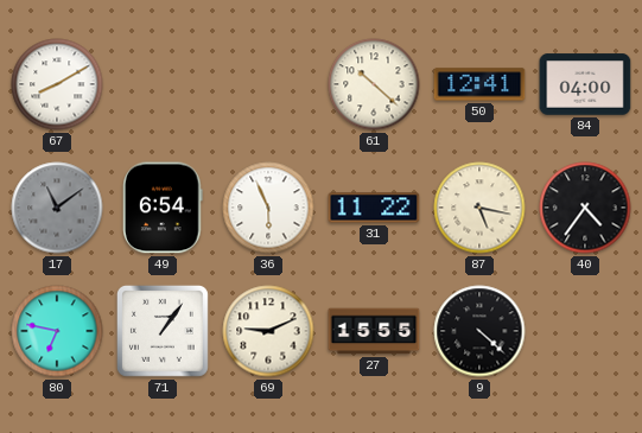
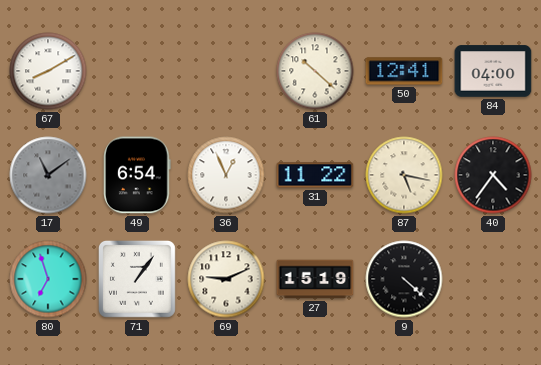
36: 5:56 -> 12:56 (226, 175)
80: 6:47 -> 6:57 (48, 279)
27: 15:55 -> 15:19 (315, 279)
